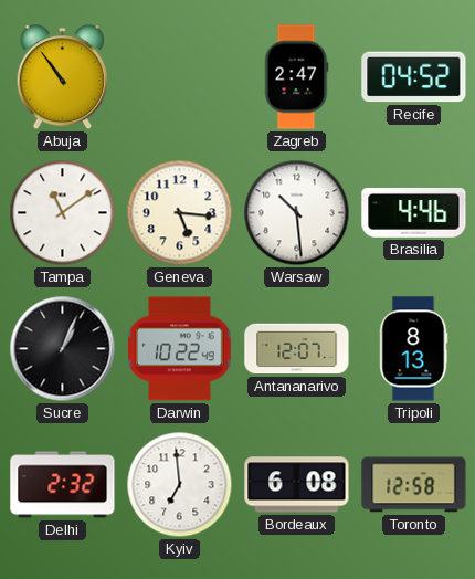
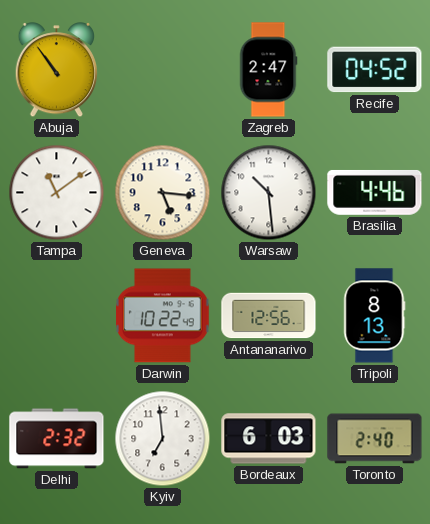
Sucre: 1:04 -> none (63, 349)
Antananarivo: 12:07 -> 12:56 (269, 316)
Bordeaux: 6:08 -> 6:03 (269, 439)
Toronto: 12:58 -> 2:40 (375, 439)
